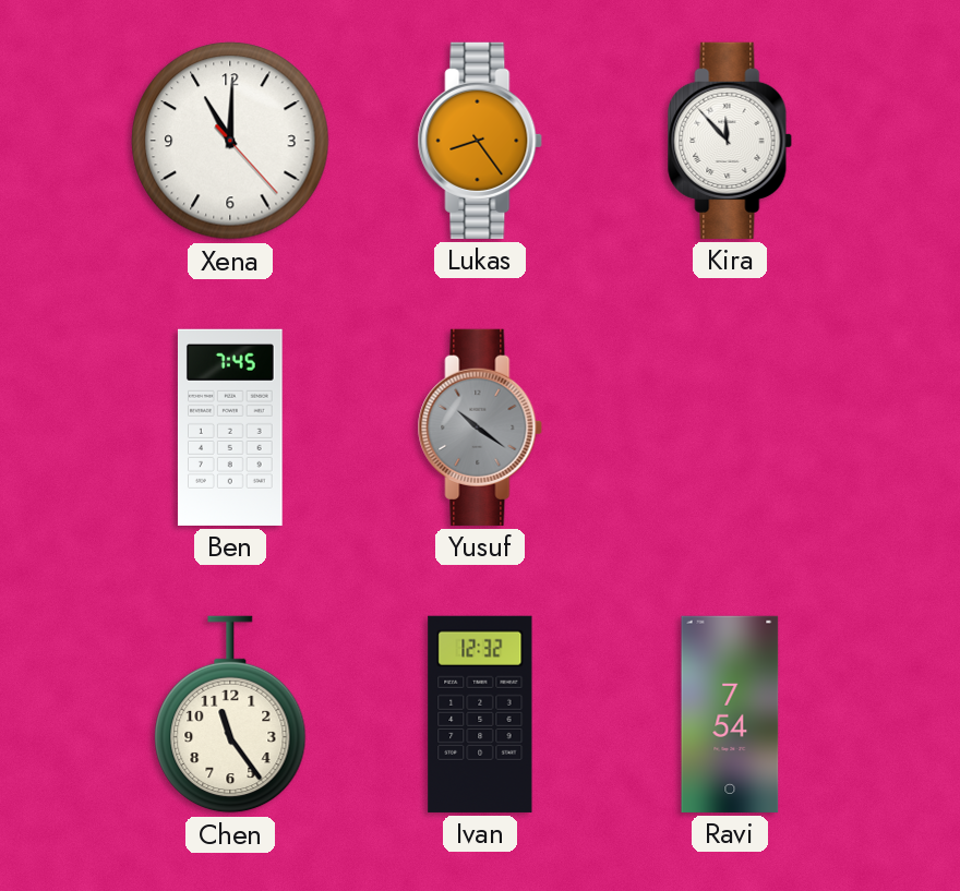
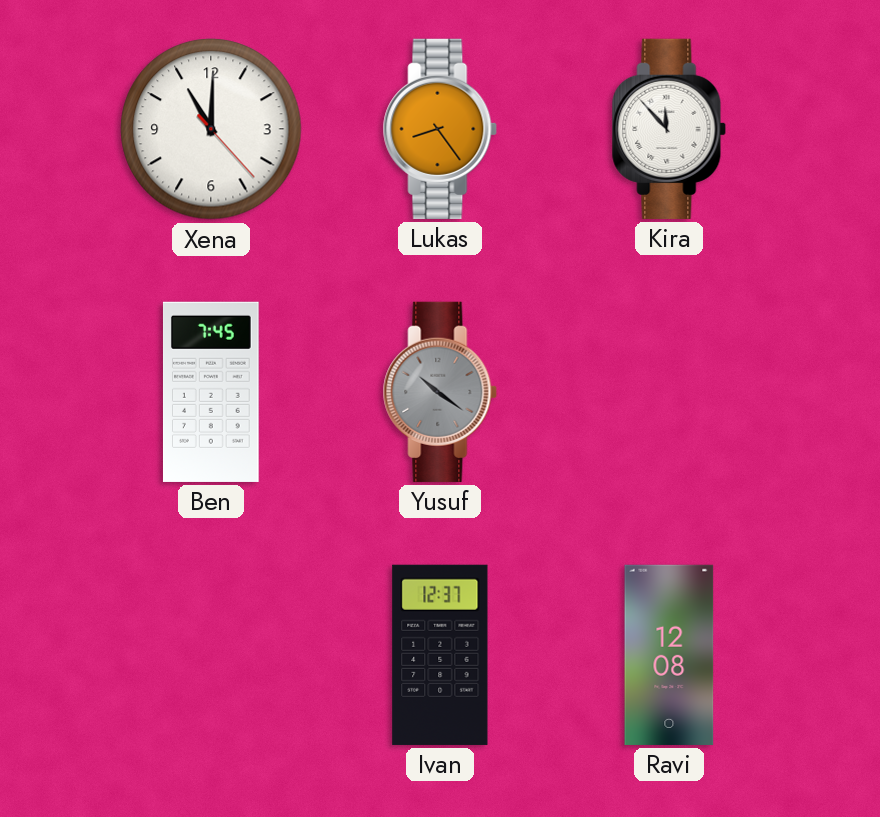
Chen: 11:24 -> none (230, 714)
Ivan: 12:32 -> 12:37 (440, 655)
Ravi: 7:54 -> 12:08 (669, 655)
